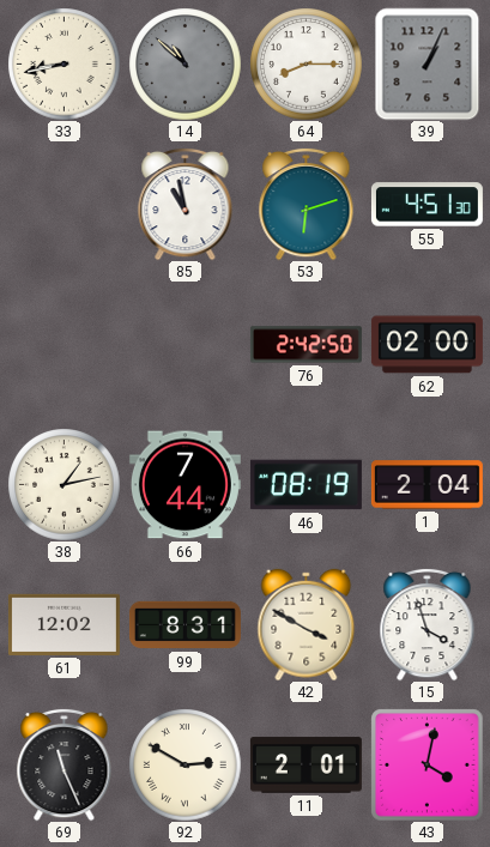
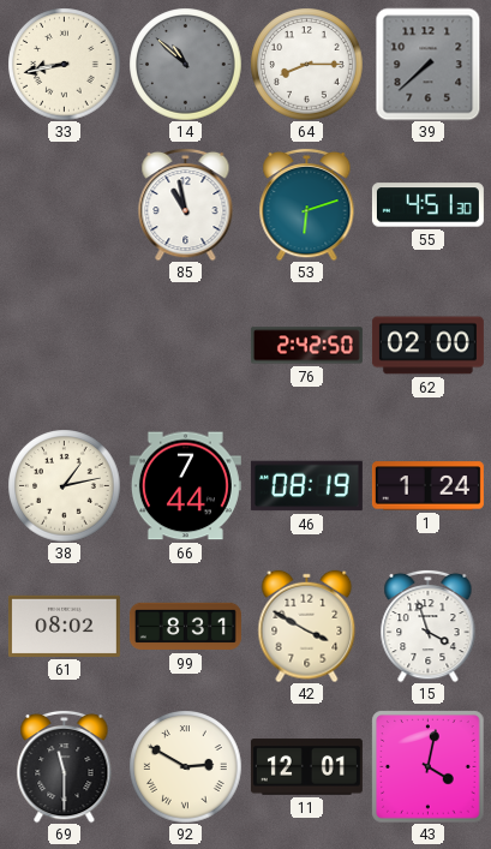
39: 1:04 -> 7:38 (429, 64)
1: 2:04 -> 1:24 (427, 486)
61: 12:02 -> 08:02 (64, 626)
69: 11:26 -> 11:30 (65, 766)
11: 2:01 -> 12:01 (306, 767)
